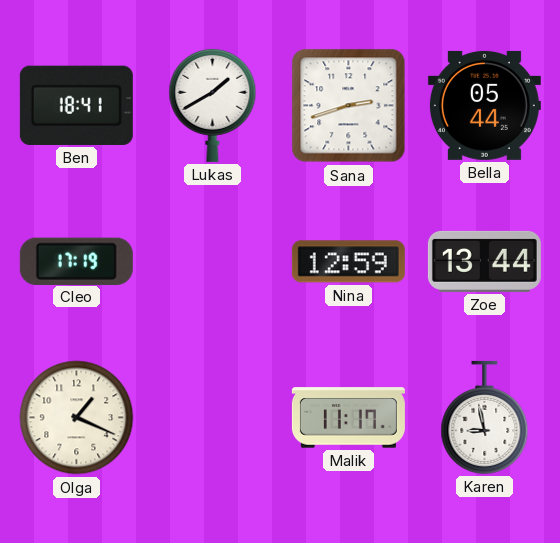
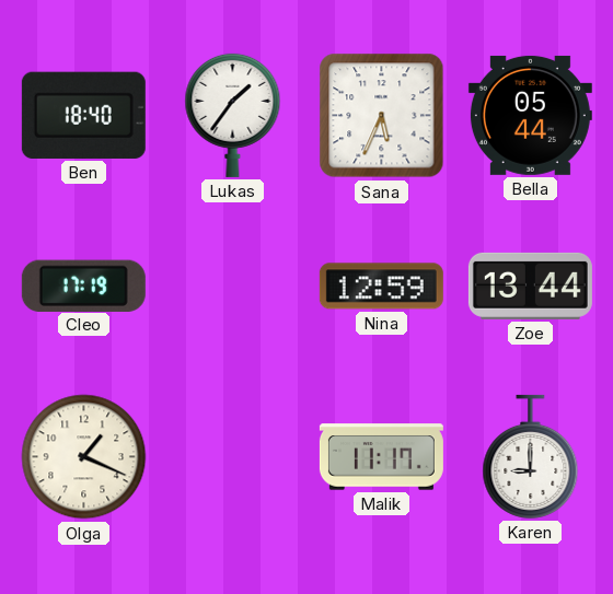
Ben: 18:41 -> 18:40 (83, 115)
Lukas: 1:40 -> 1:36 (233, 115)
Sana: 2:42 -> 5:34 (382, 116)
Karen: 8:58 -> 9:00 (531, 456)
